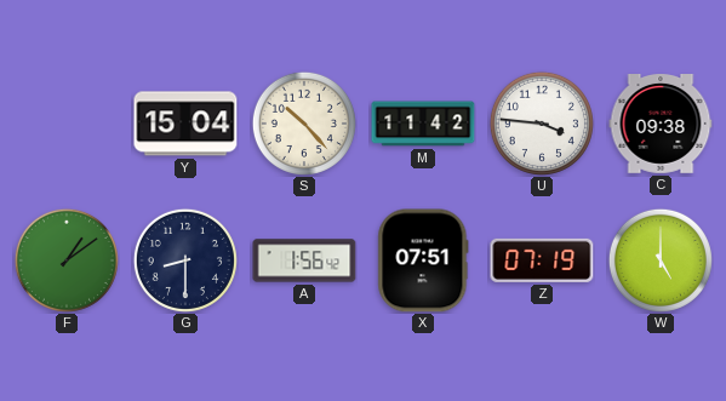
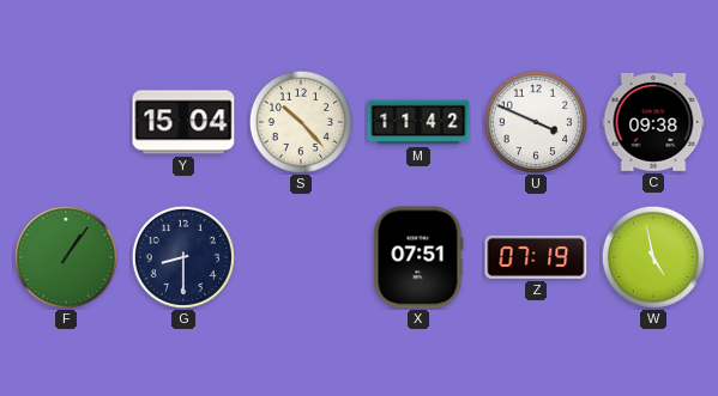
U: 3:46 -> 3:49 (536, 122)
F: 1:09 -> 1:06 (66, 257)
A: 1:56 -> none (304, 260)
W: 5:00 -> 4:58 (653, 257)
